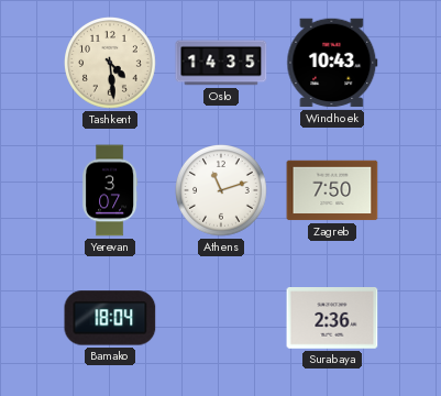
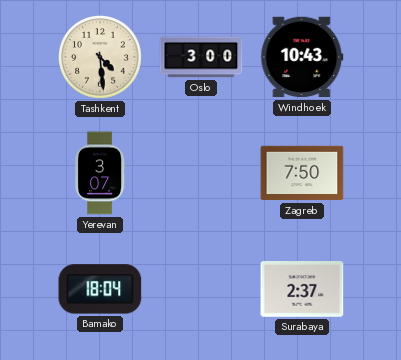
Oslo: 14:35 -> 3:00 (201, 57)
Athens: 11:12 -> none (222, 191)
Surabaya: 2:36 -> 2:37 (302, 290)
